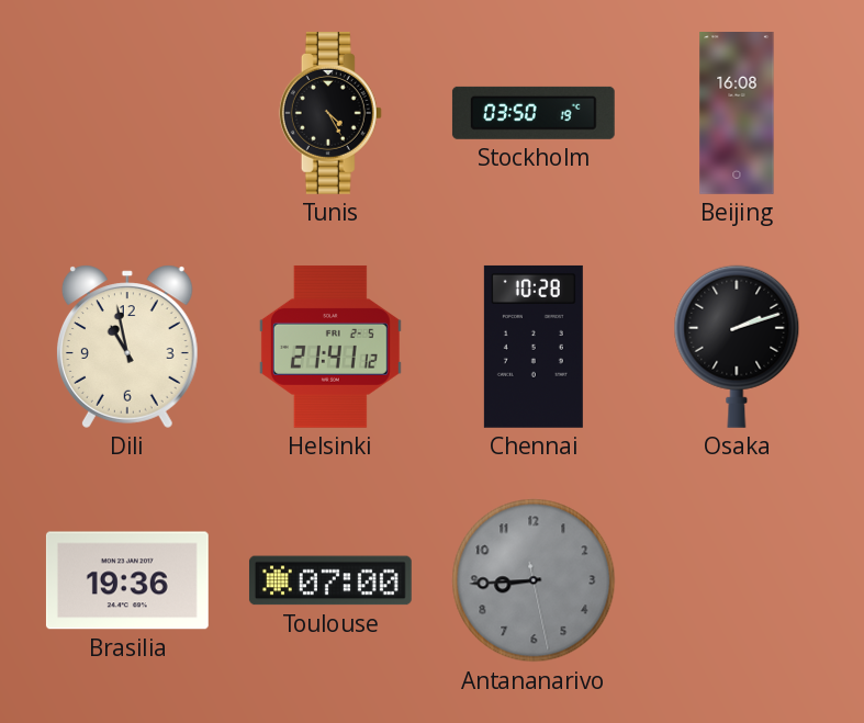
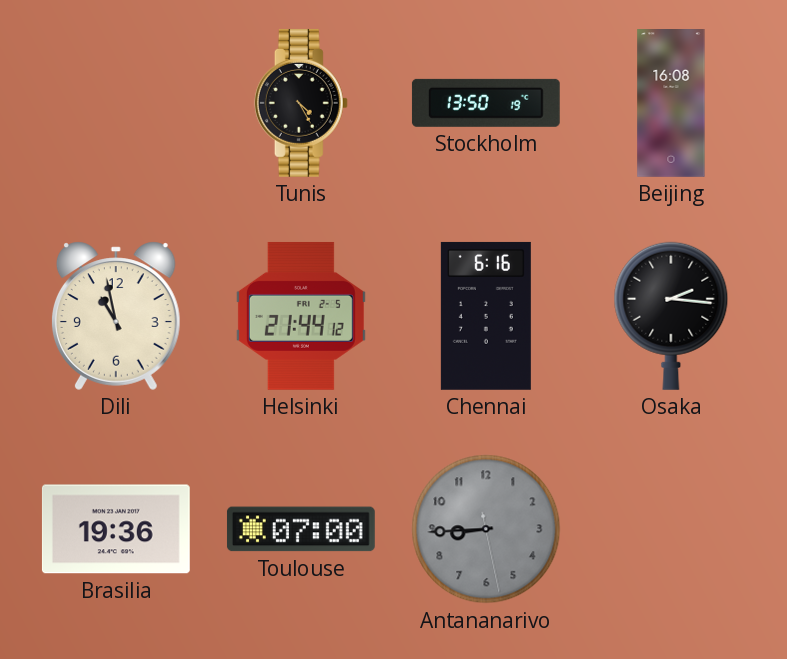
Stockholm: 03:50 -> 13:50 (486, 103)
Helsinki: 21:41 -> 21:44 (301, 316)
Chennai: 10:28 -> 6:16 (486, 316)
Osaka: 2:12 -> 2:16 (671, 316)
